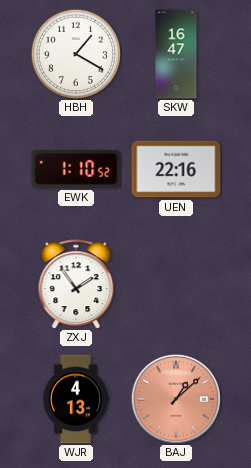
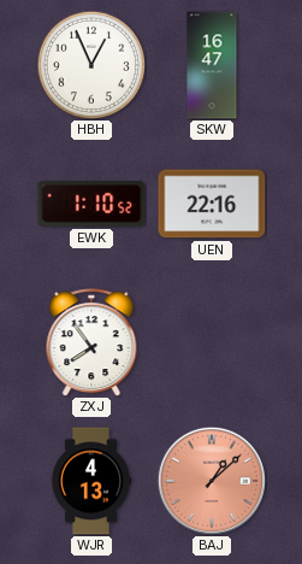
HBH: 1:20 -> 12:56 (90, 64)
ZXJ: 1:54 -> 7:54 (91, 342)
